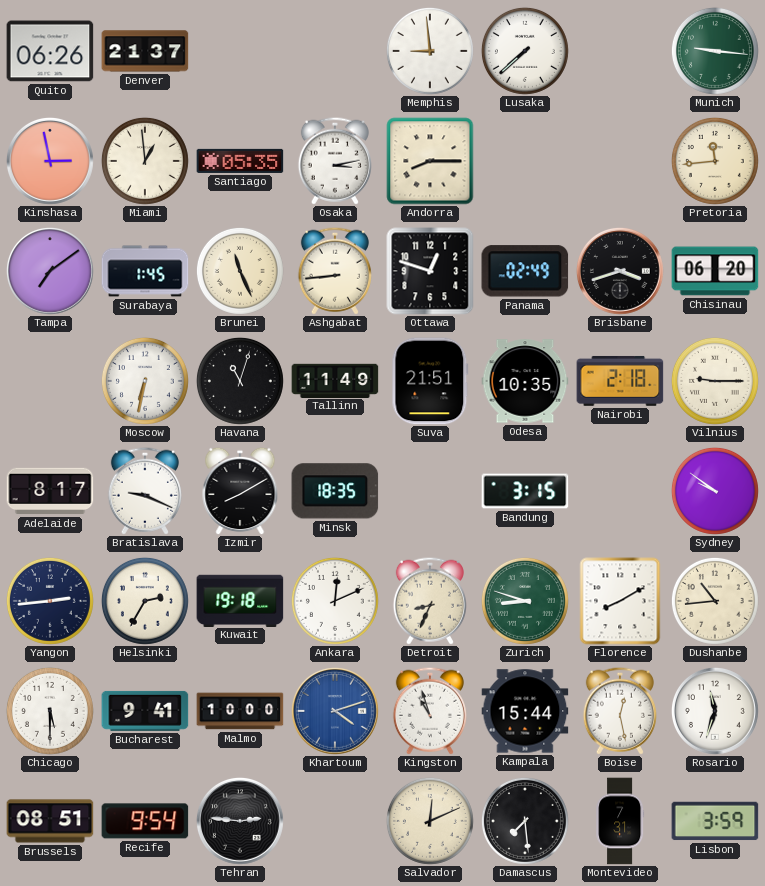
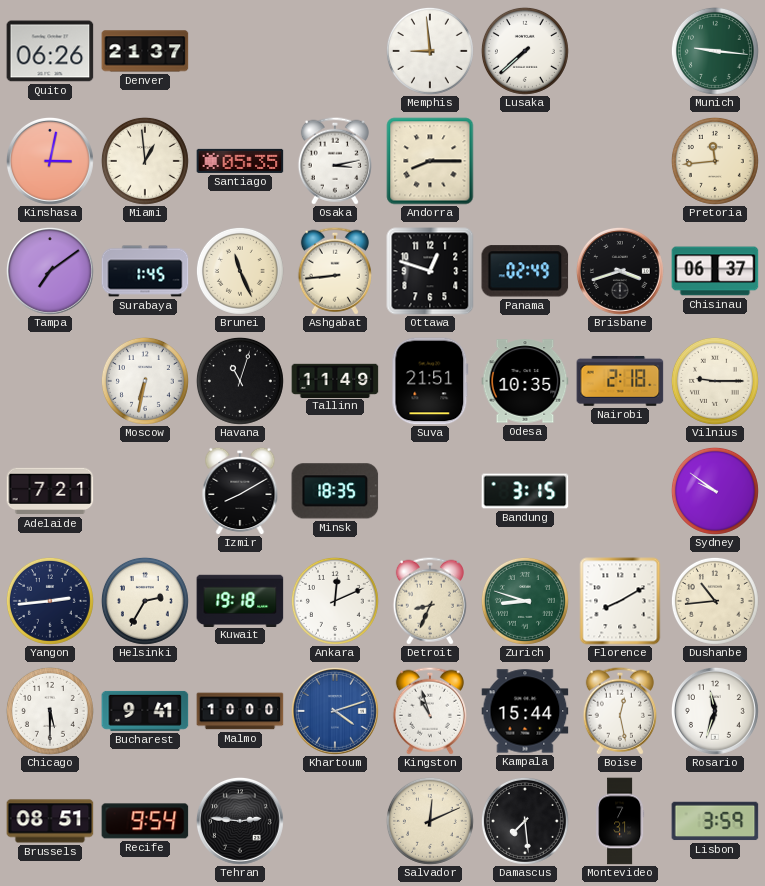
Kinshasa: 2:58 -> 3:02 (50, 161)
Chisinau: 06:20 -> 06:37 (715, 271)
Adelaide: 8:17 -> 7:21 (50, 491)
Bratislava: 9:19 -> none (145, 491)
